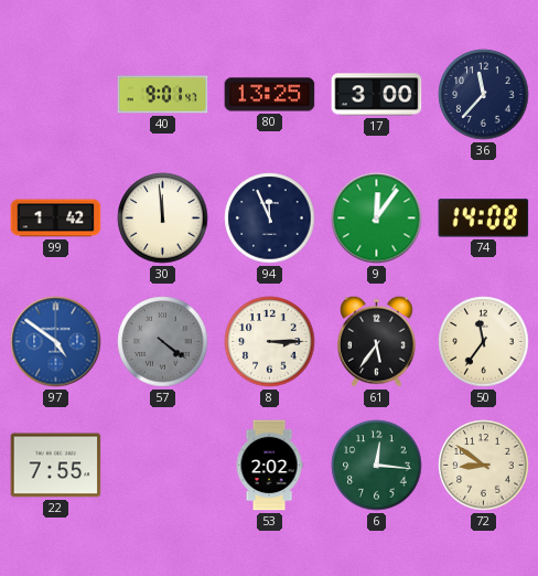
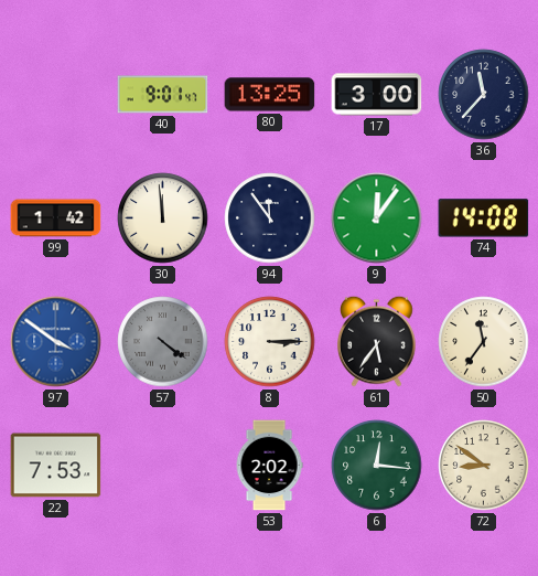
94: 11:56 -> 11:54 (270, 218)
97: 4:51 -> 3:51 (56, 342)
22: 7:55 -> 7:53 (56, 466)
